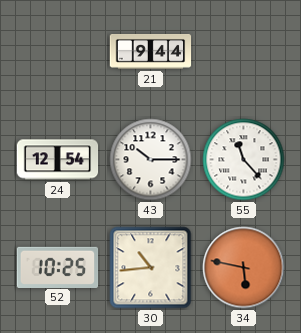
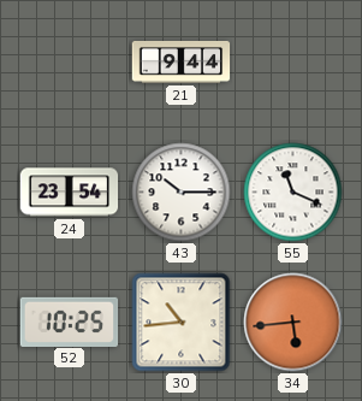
24: 12:54 -> 23:54 (70, 193)
55: 11:23 -> 11:19 (293, 193)
34: 5:47 -> 5:44 (293, 323)
